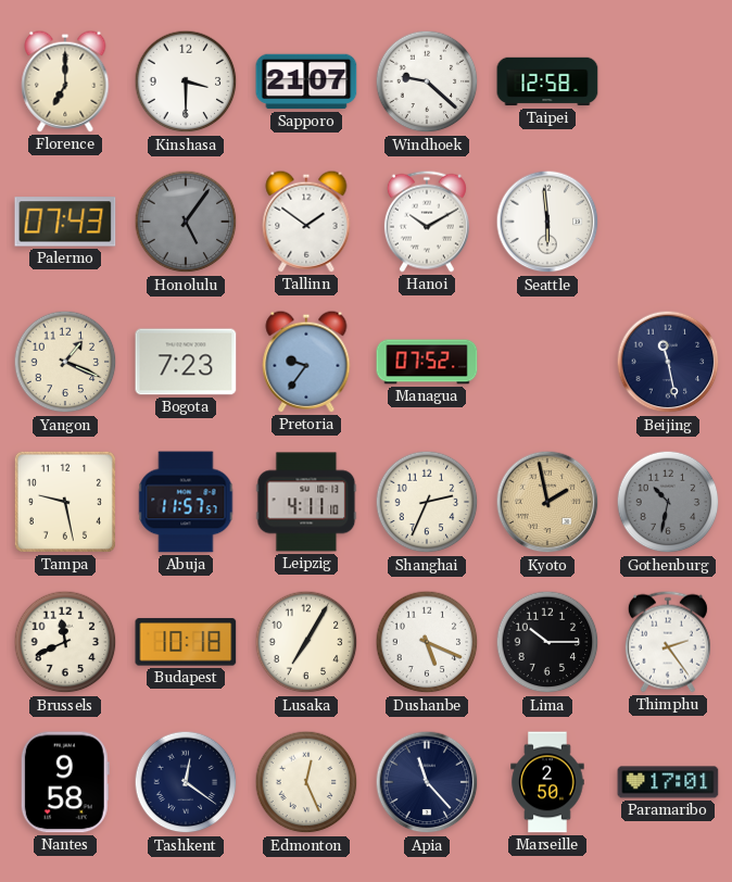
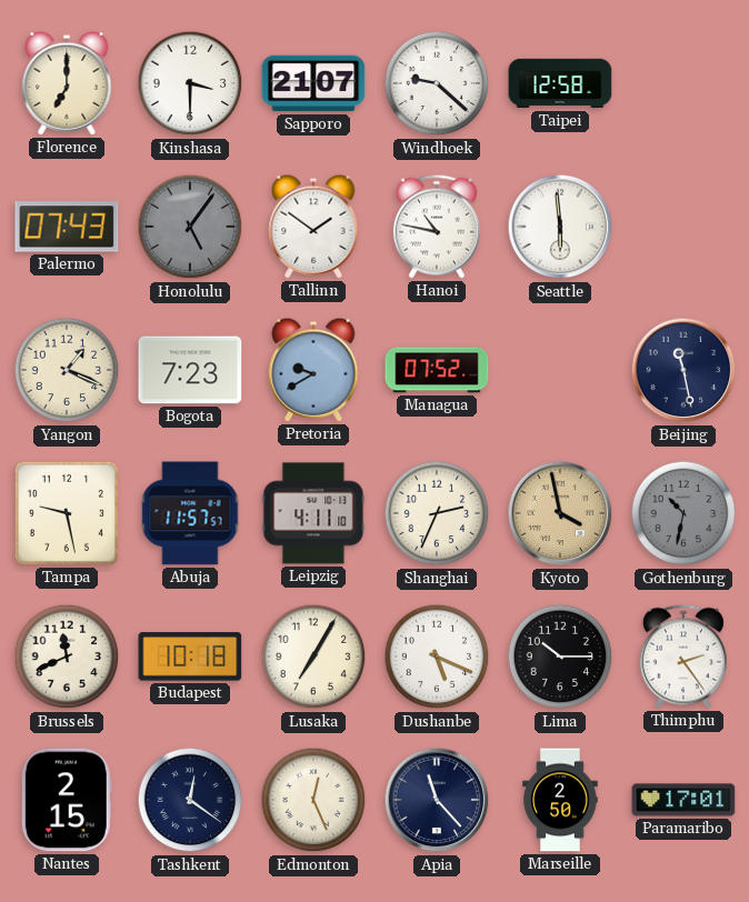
Hanoi: 10:10 -> 10:47 (437, 227)
Pretoria: 9:36 -> 9:40 (313, 370)
Kyoto: 1:58 -> 3:58 (560, 513)
Nantes: 9:58 -> 2:15 (67, 800)
